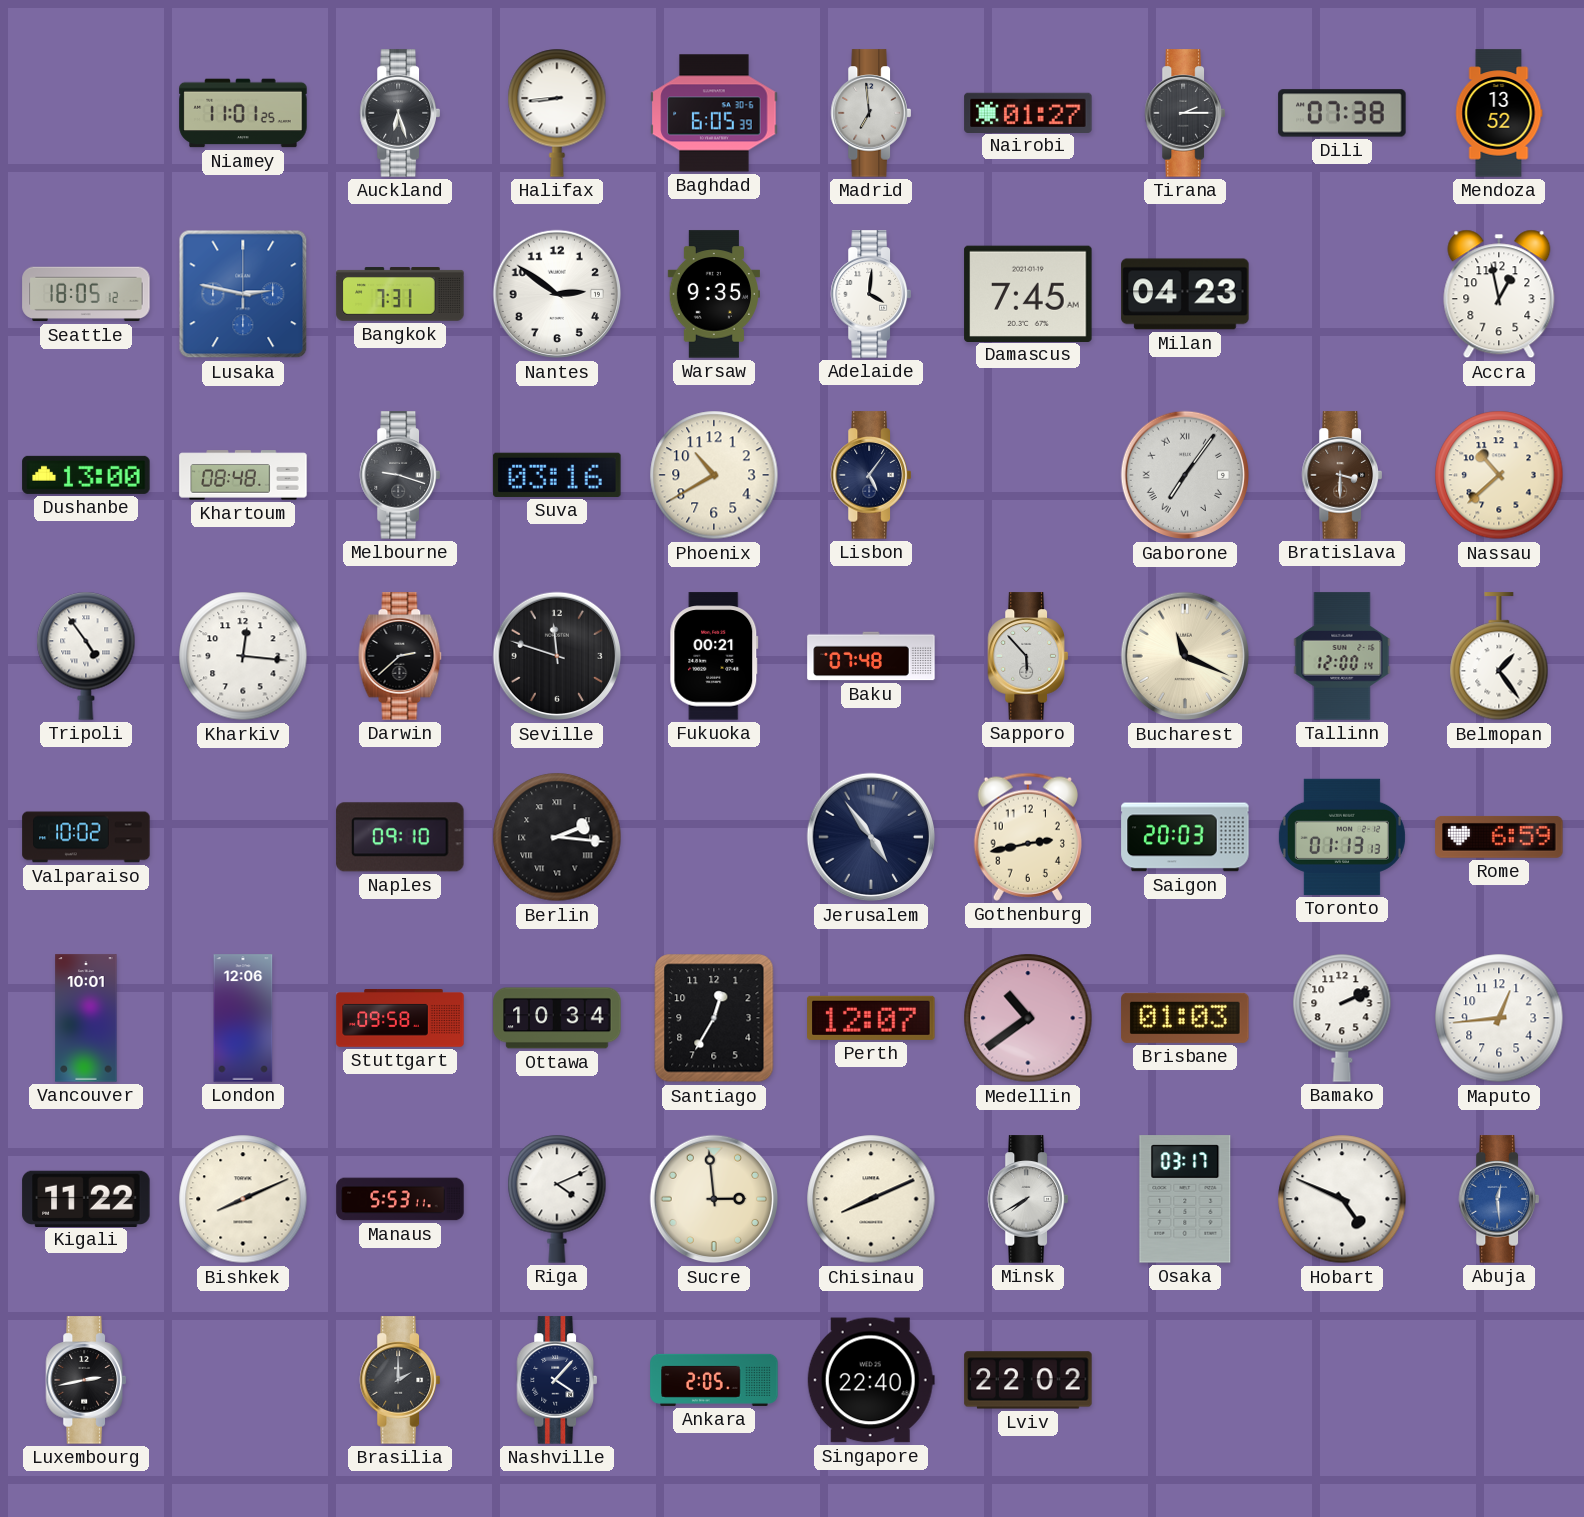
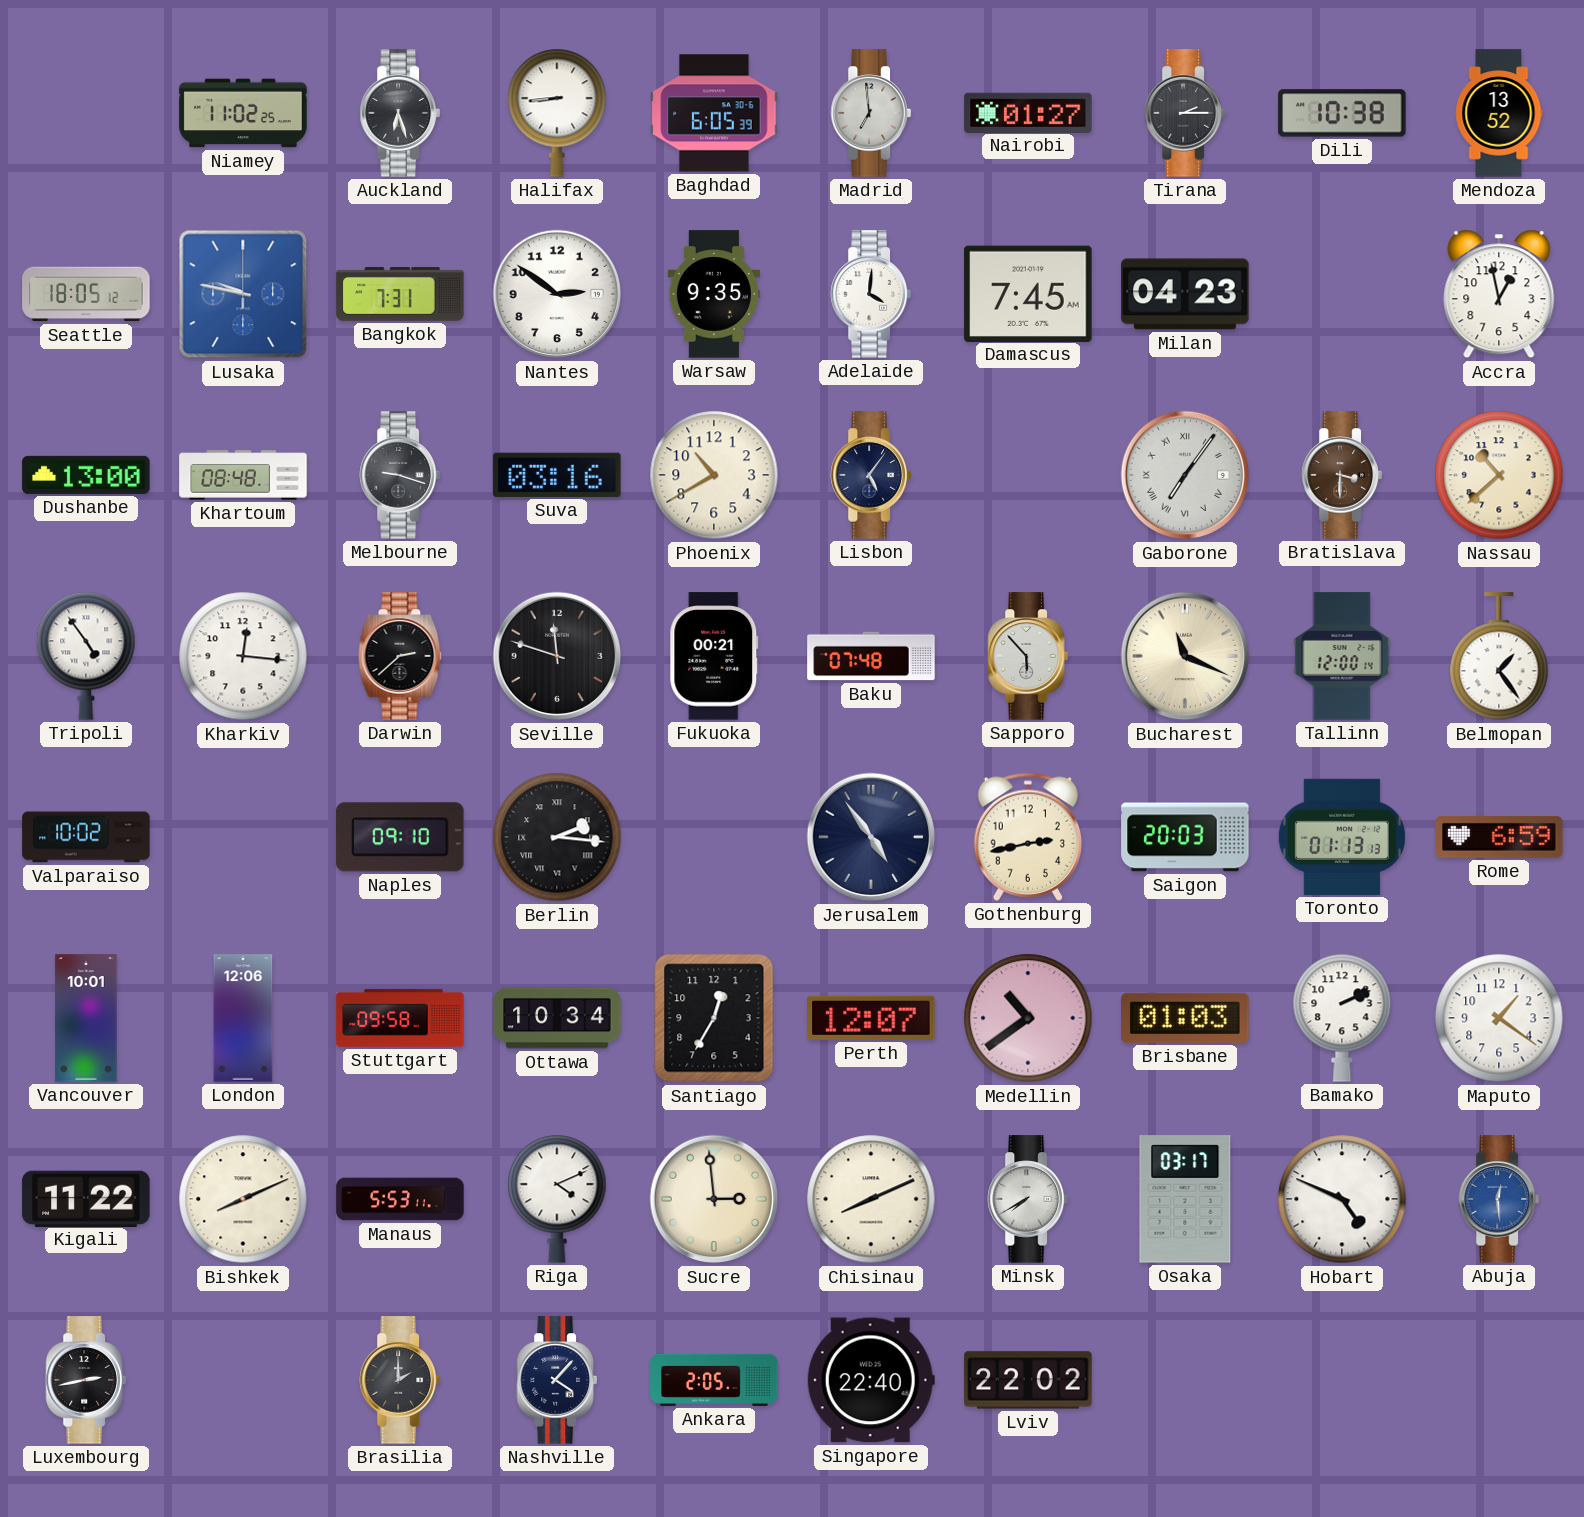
Niamey: 11:01 -> 11:02 (243, 113)
Dili: 07:38 -> 10:38 (1342, 113)
Lusaka: 2:47 -> 9:47 (243, 294)
Maputo: 12:44 -> 1:21 (1499, 1018)
